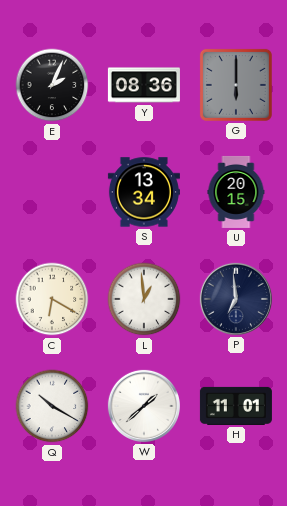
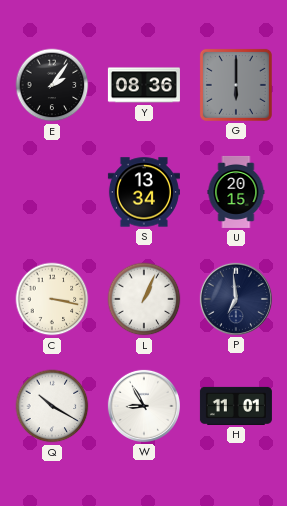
E: 2:04 -> 2:06 (52, 85)
C: 6:20 -> 3:17 (52, 299)
L: 12:59 -> 1:04 (144, 299)
W: 1:38 -> 8:55 (144, 406)
